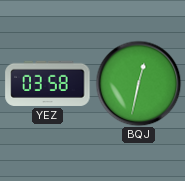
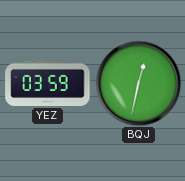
YEZ: 03:58 -> 03:59 (48, 83)
